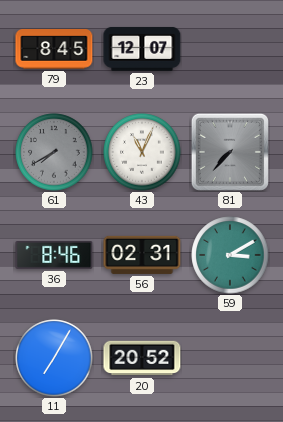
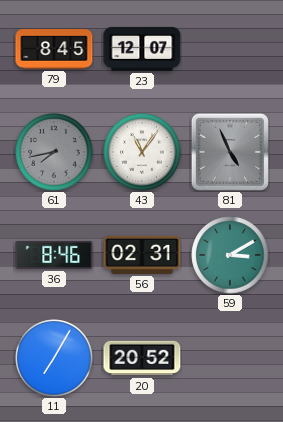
61: 7:40 -> 7:43 (54, 152)
43: 11:04 -> 11:06 (142, 152)
81: 7:37 -> 4:56 (230, 152)
